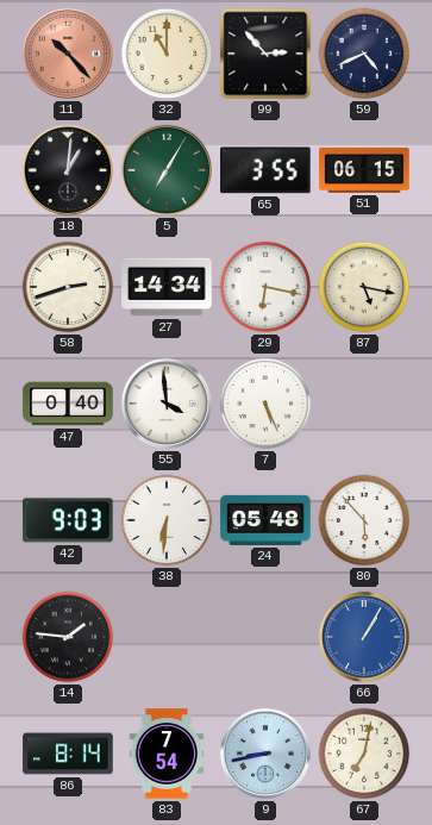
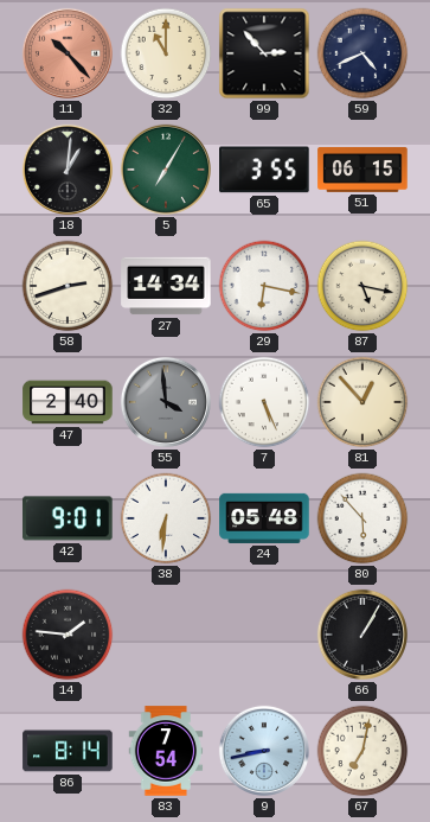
47: 0:40 -> 2:40 (68, 402)
55 dial: white -> grey (166, 402)
81: none -> 12:53 (362, 402)
42: 9:03 -> 9:01 (68, 518)
66 dial: blue -> black (362, 635)
